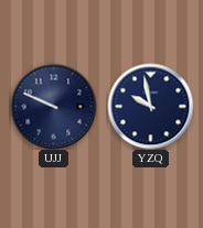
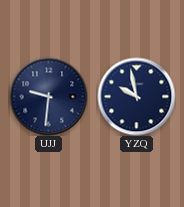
UJJ: 9:49 -> 9:31 (48, 96)
